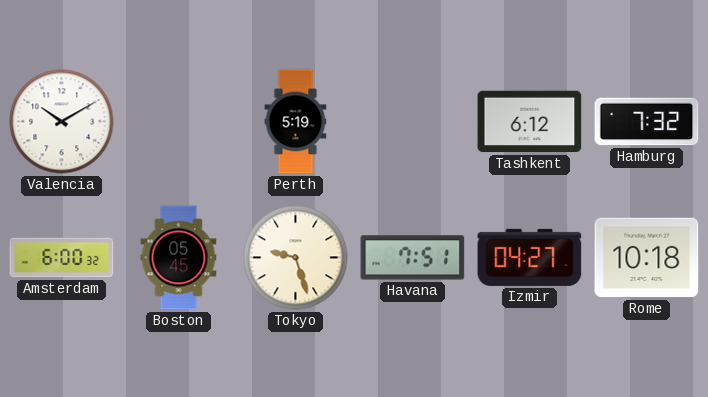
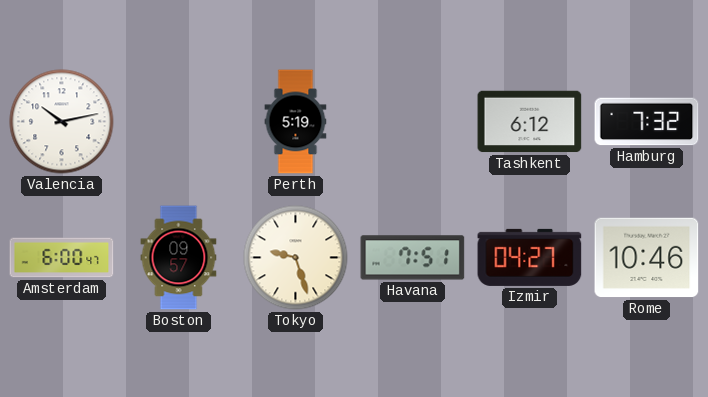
Valencia: 10:10 -> 10:13 (62, 122)
Amsterdam: 6:00:32 -> 6:00:47 (62, 258)
Boston: 05:45 -> 09:57 (179, 258)
Rome: 10:18 -> 10:46 (647, 258)
